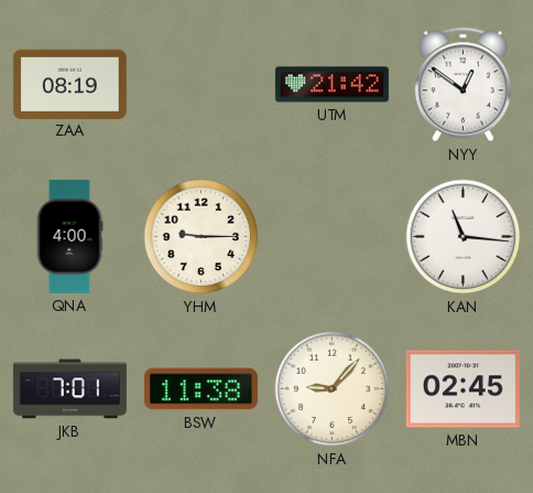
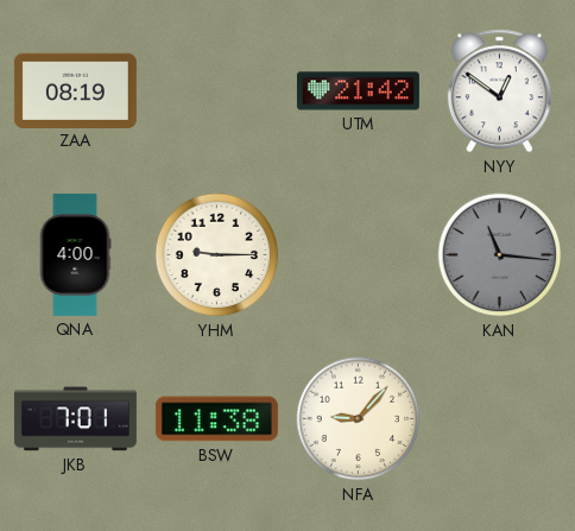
KAN dial: white -> grey (500, 255)
MBN: 02:45 -> none (463, 389)
